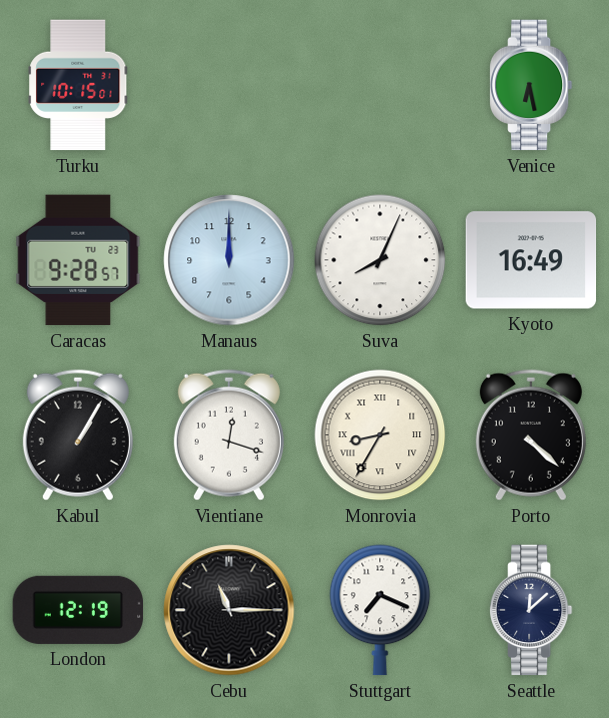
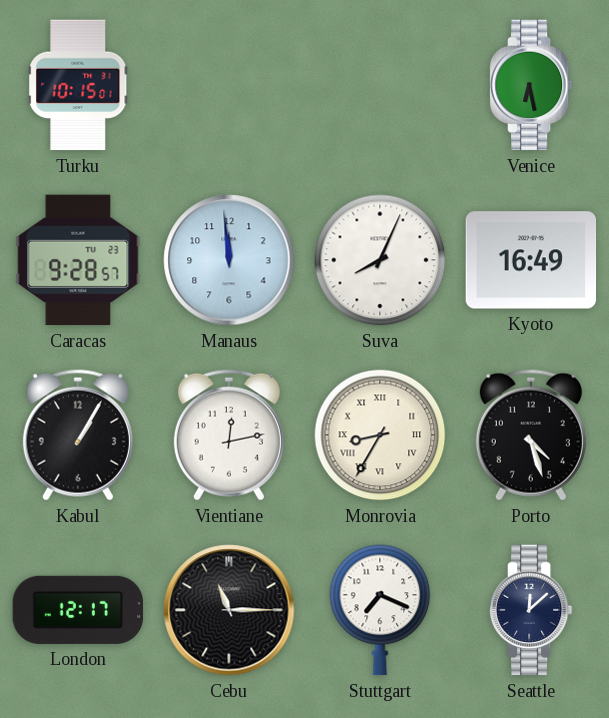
Manaus: 12:00 -> 11:59 (229, 260)
Vientiane: 12:18 -> 12:13 (229, 435)
Porto: 4:22 -> 4:27 (531, 435)
London: 12:19 -> 12:17 (78, 610)
